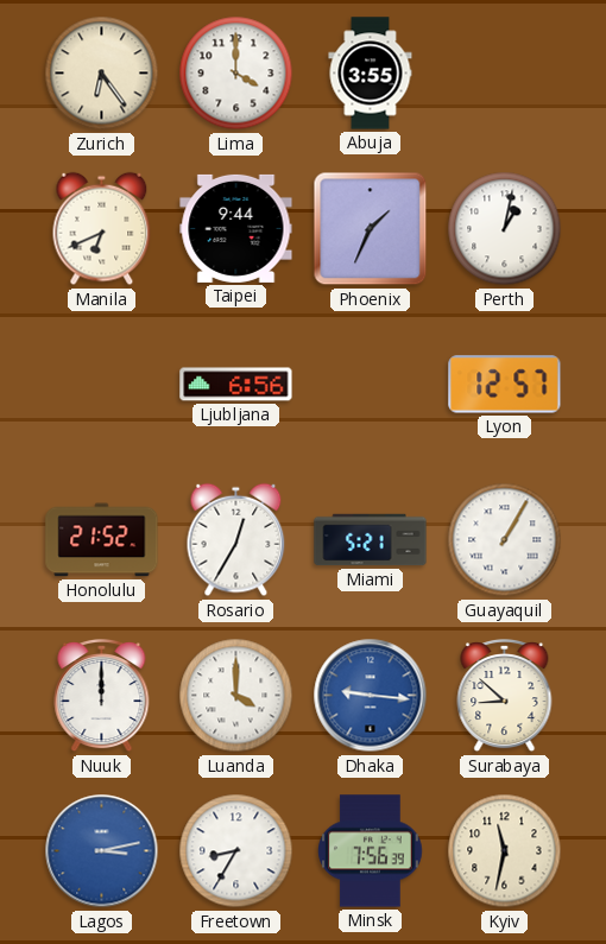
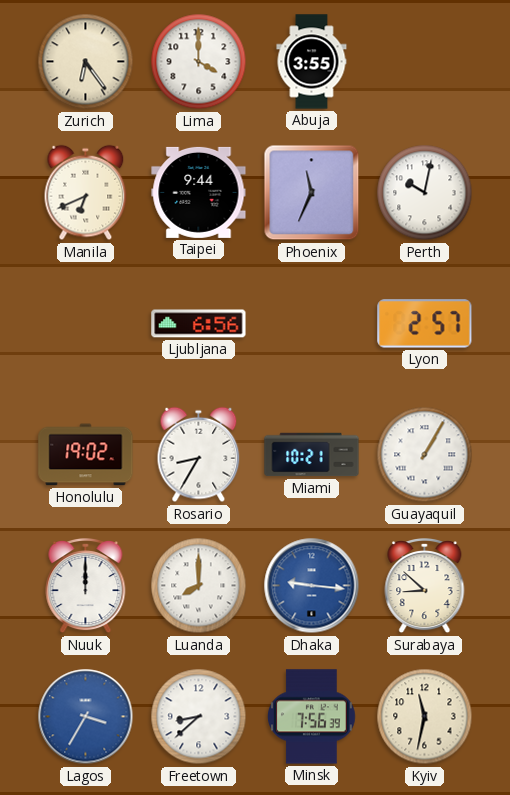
Phoenix: 1:34 -> 11:34 (312, 193)
Perth: 1:02 -> 10:02 (425, 193)
Lyon: 12:57 -> 2:57 (425, 324)
Honolulu: 21:52 -> 19:02 (86, 455)
Rosario: 12:35 -> 8:35 (199, 455)
Miami: 5:21 -> 10:21 (312, 455)
Luanda: 4:00 -> 8:00 (199, 586)
Lagos: 3:13 -> 3:35 (86, 717)
Freetown: 8:35 -> 8:38 (199, 717)
